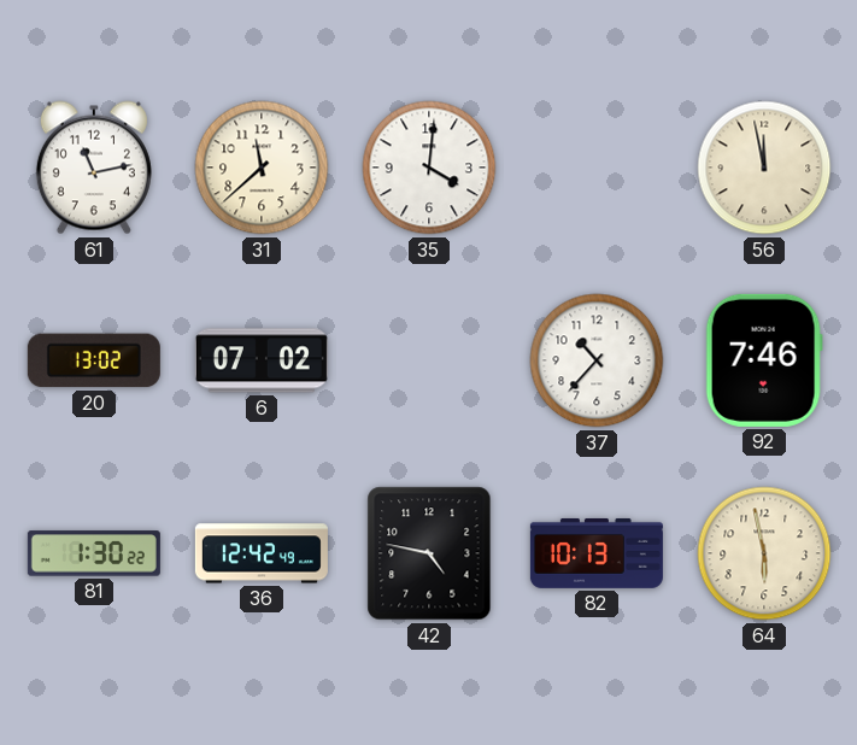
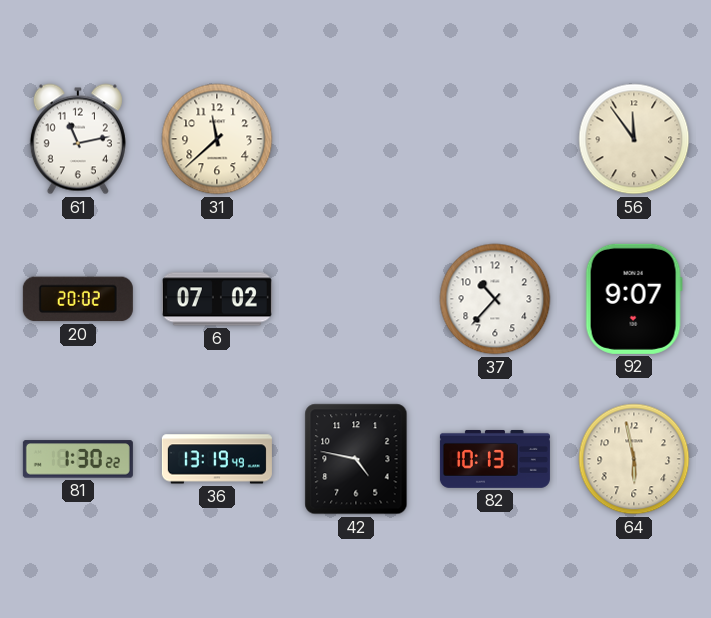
35: 4:01 -> none (429, 168)
56: 11:58 -> 11:54 (634, 139)
20: 13:02 -> 20:02 (78, 299)
92: 7:46 -> 9:07 (634, 299)
36: 12:42 -> 13:19 (217, 459)
